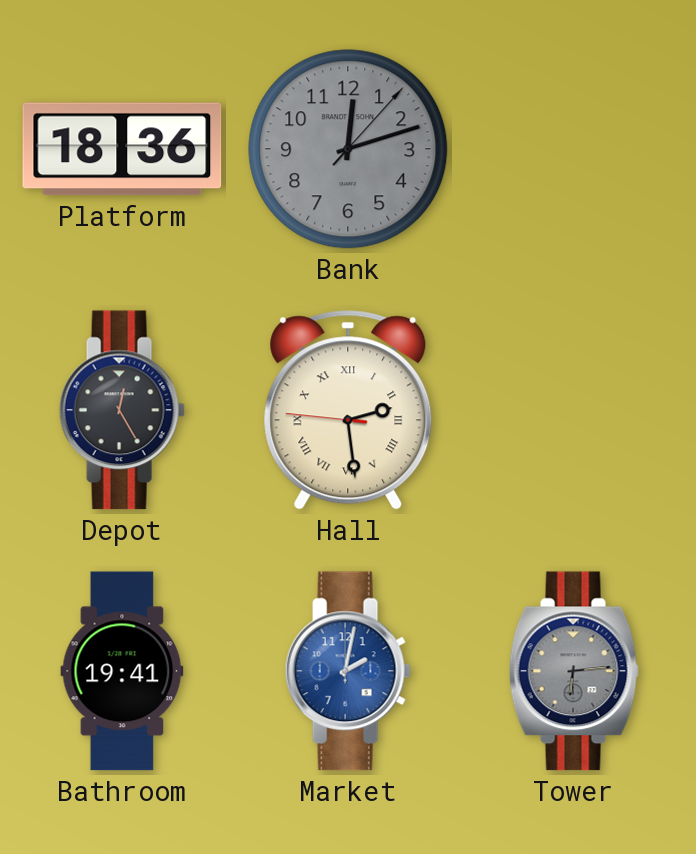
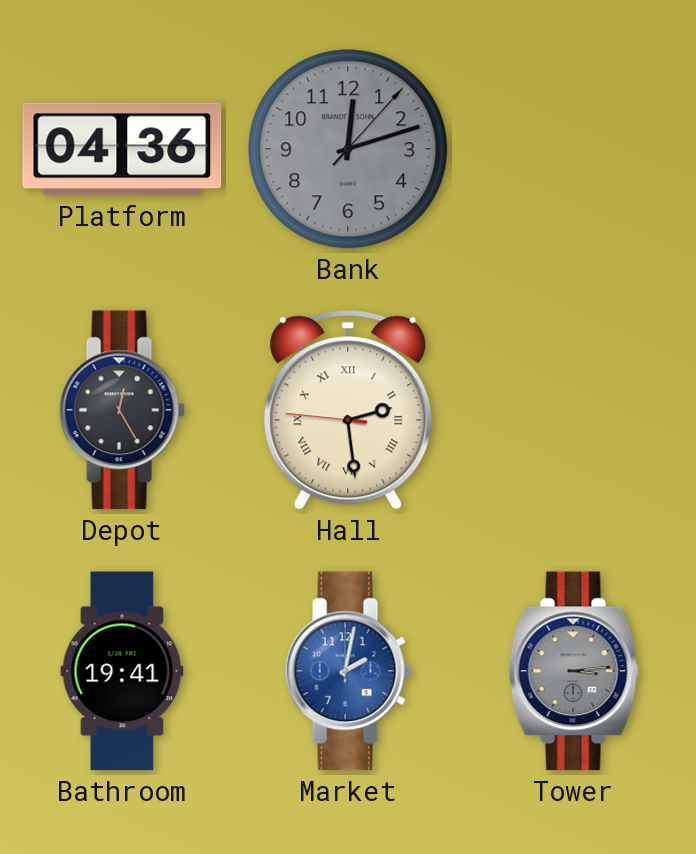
Platform: 18:36 -> 04:36 (122, 149)
Tower: 6:14 -> 3:14 (574, 671)
